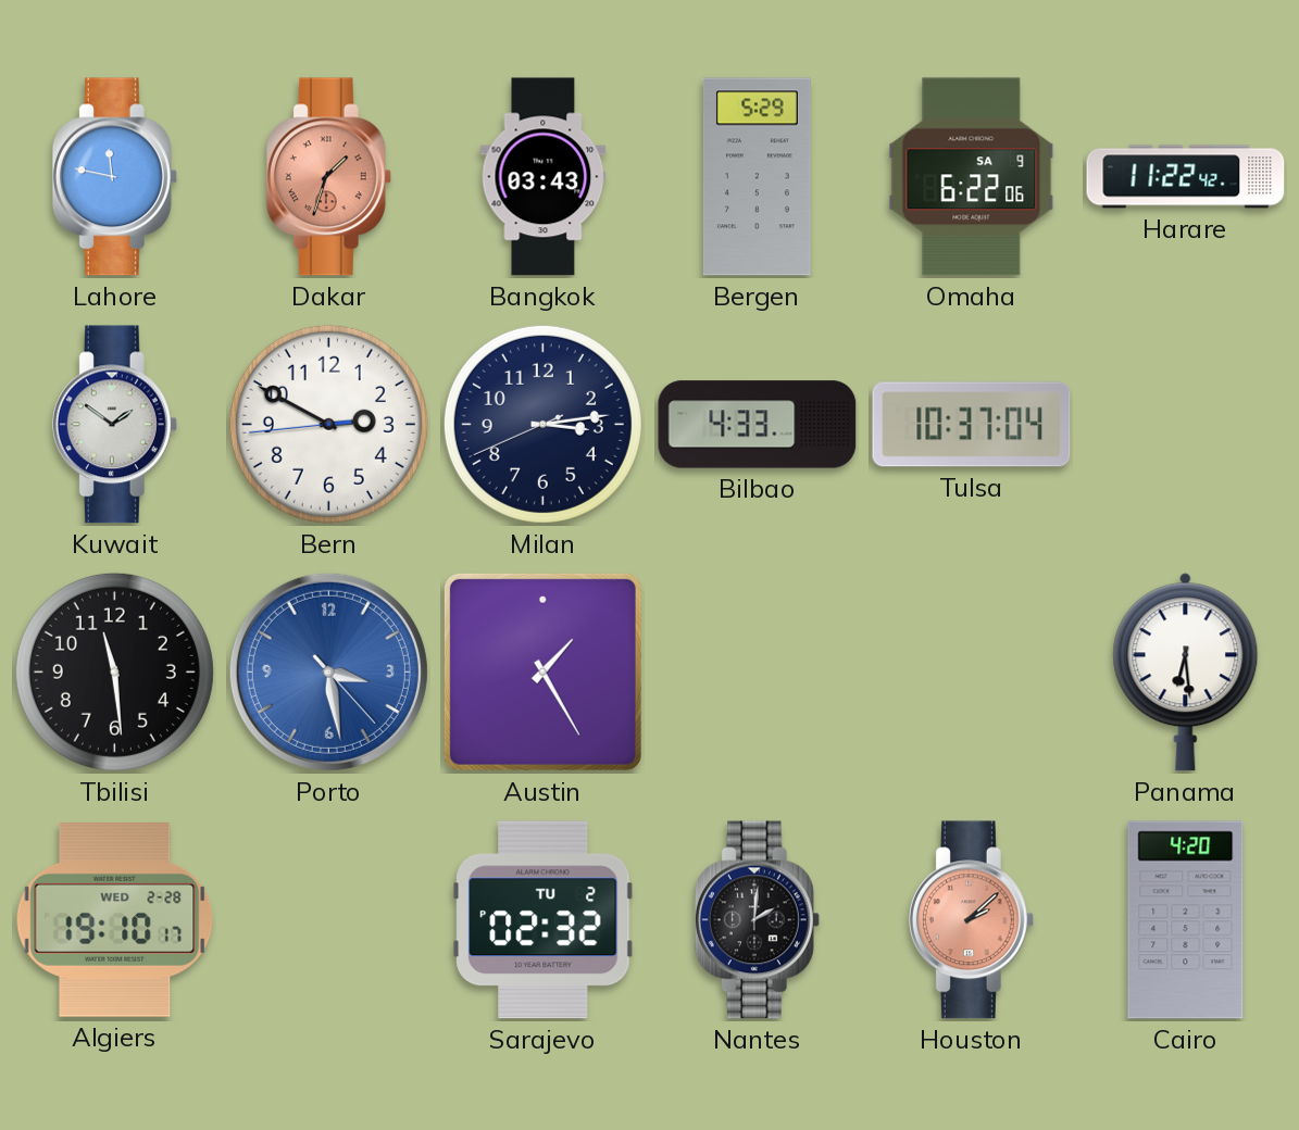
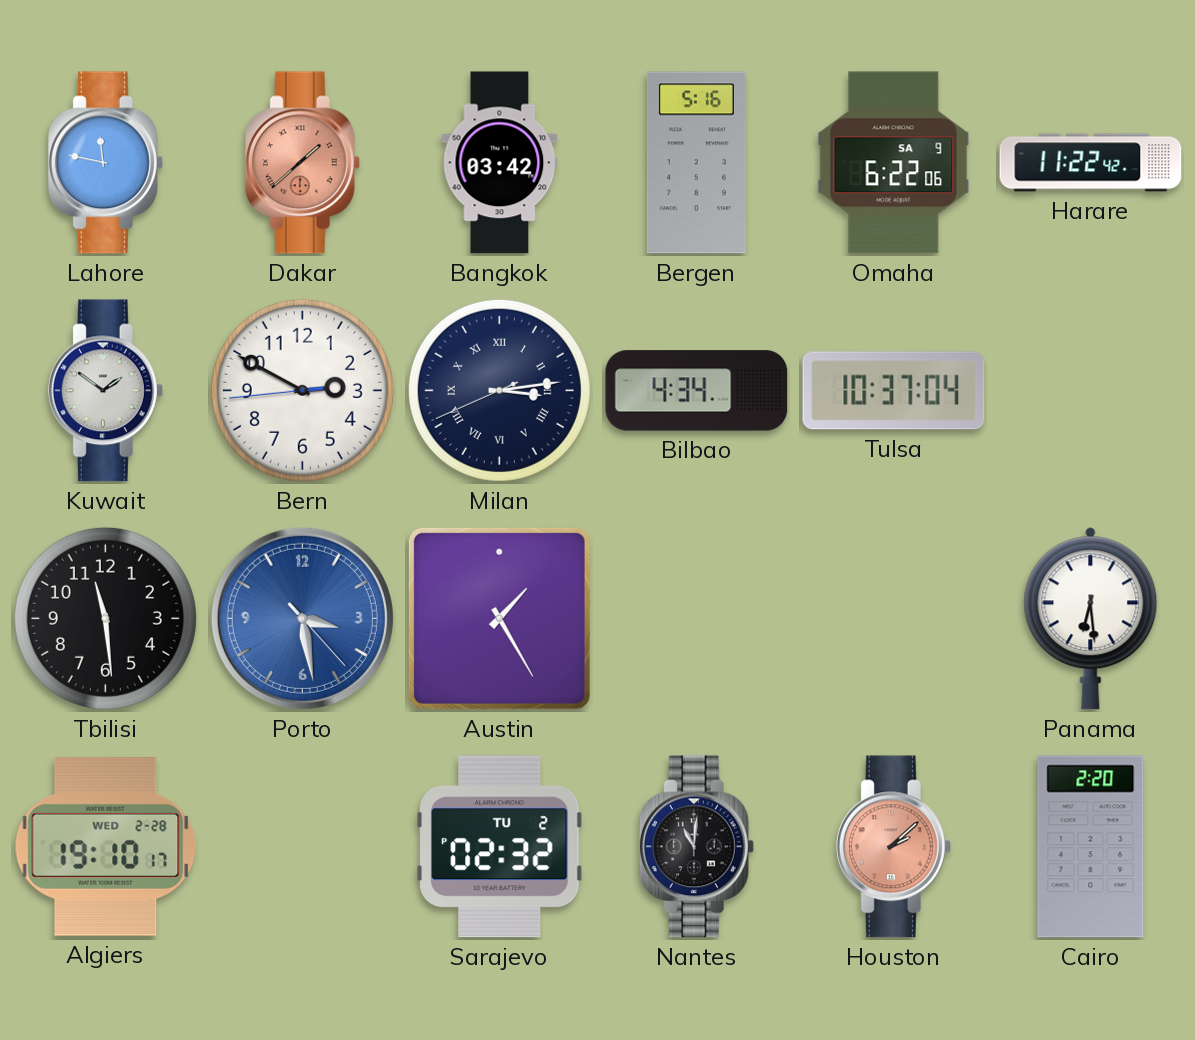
Dakar: 1:33 -> 1:38 (302, 163)
Bangkok: 03:43 -> 03:42 (500, 163)
Bergen: 5:29 -> 5:16 (696, 163)
Milan numerals: Arabic -> Roman (499, 390)
Bilbao: 4:33 -> 4:34 (697, 391)
Nantes: 2:01 -> 11:01 (696, 847)
Cairo: 4:20 -> 2:20 (1091, 847)
